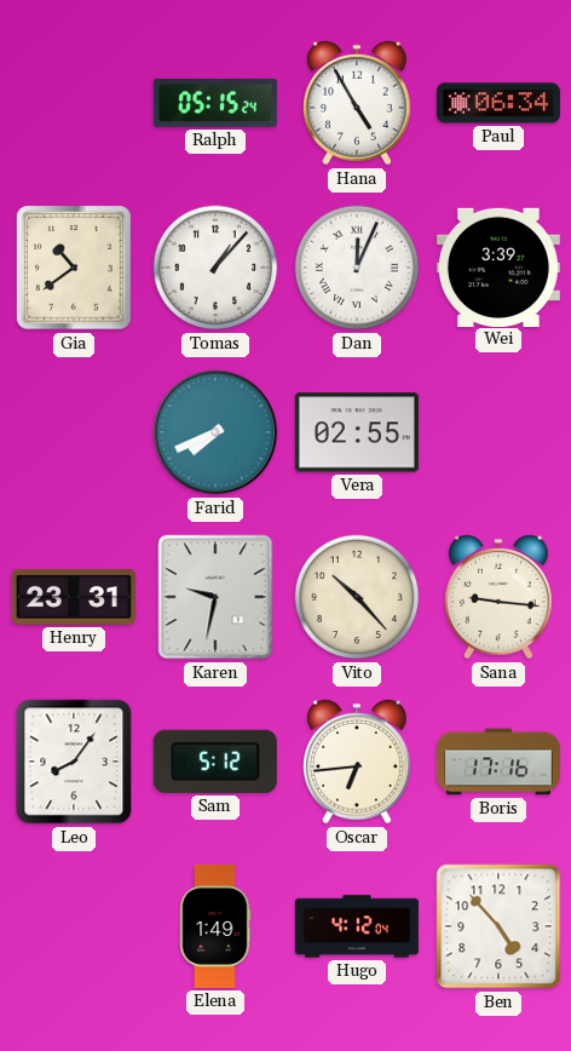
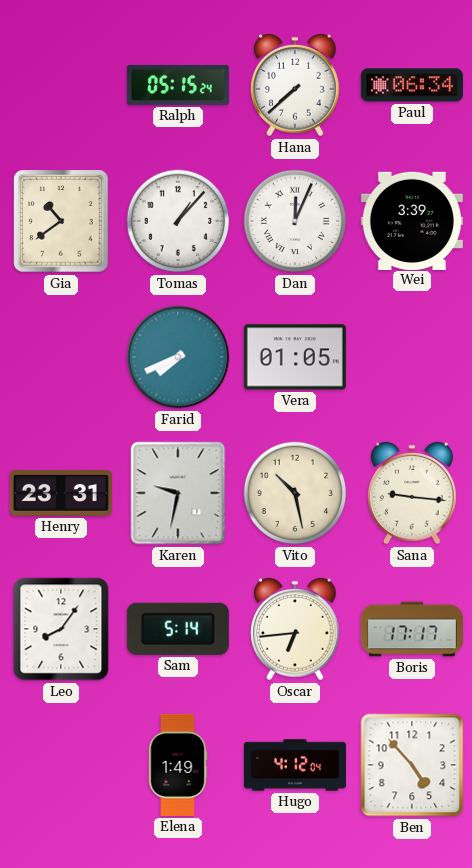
Hana: 4:55 -> 7:38 (295, 85)
Vera: 02:55 -> 01:05 (295, 357)
Vito: 10:23 -> 10:28 (295, 493)
Sam: 5:12 -> 5:14 (178, 629)
Boris: 17:16 -> 17:17 (412, 629)
